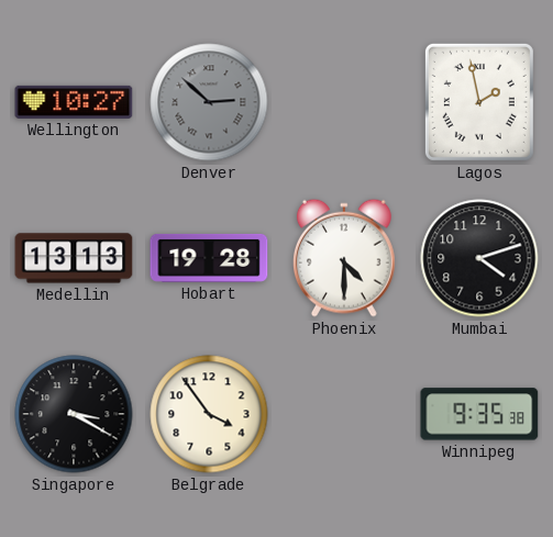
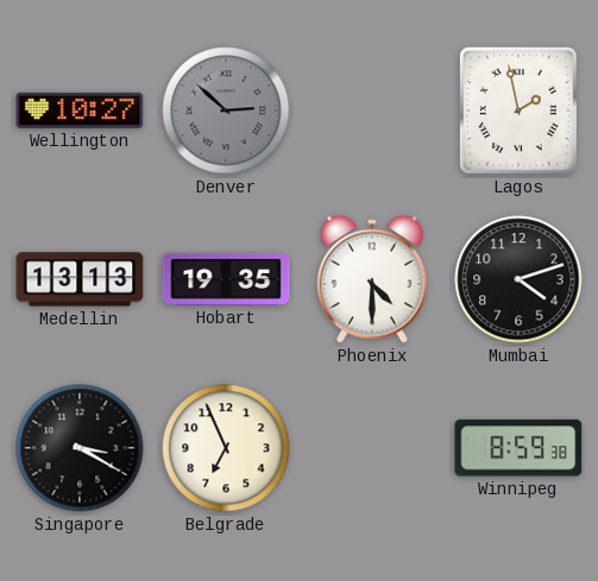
Hobart: 19:28 -> 19:35 (226, 279)
Belgrade: 3:54 -> 6:56 (226, 448)
Winnipeg: 9:35 -> 8:59 (518, 448)
